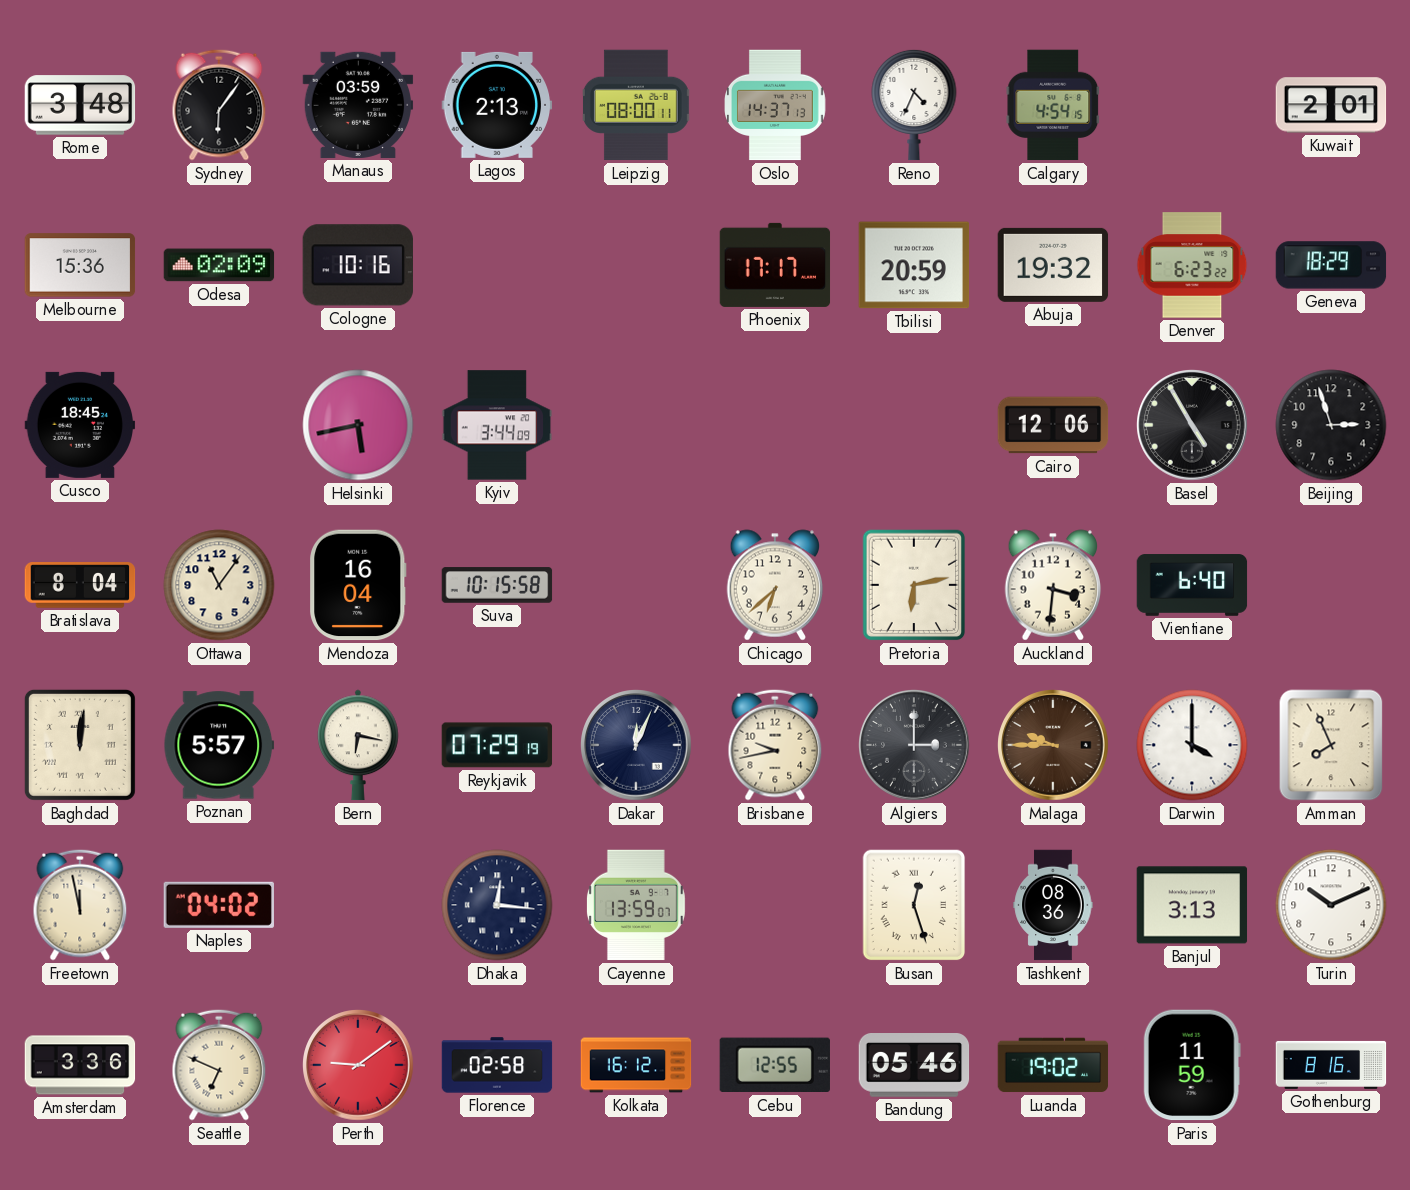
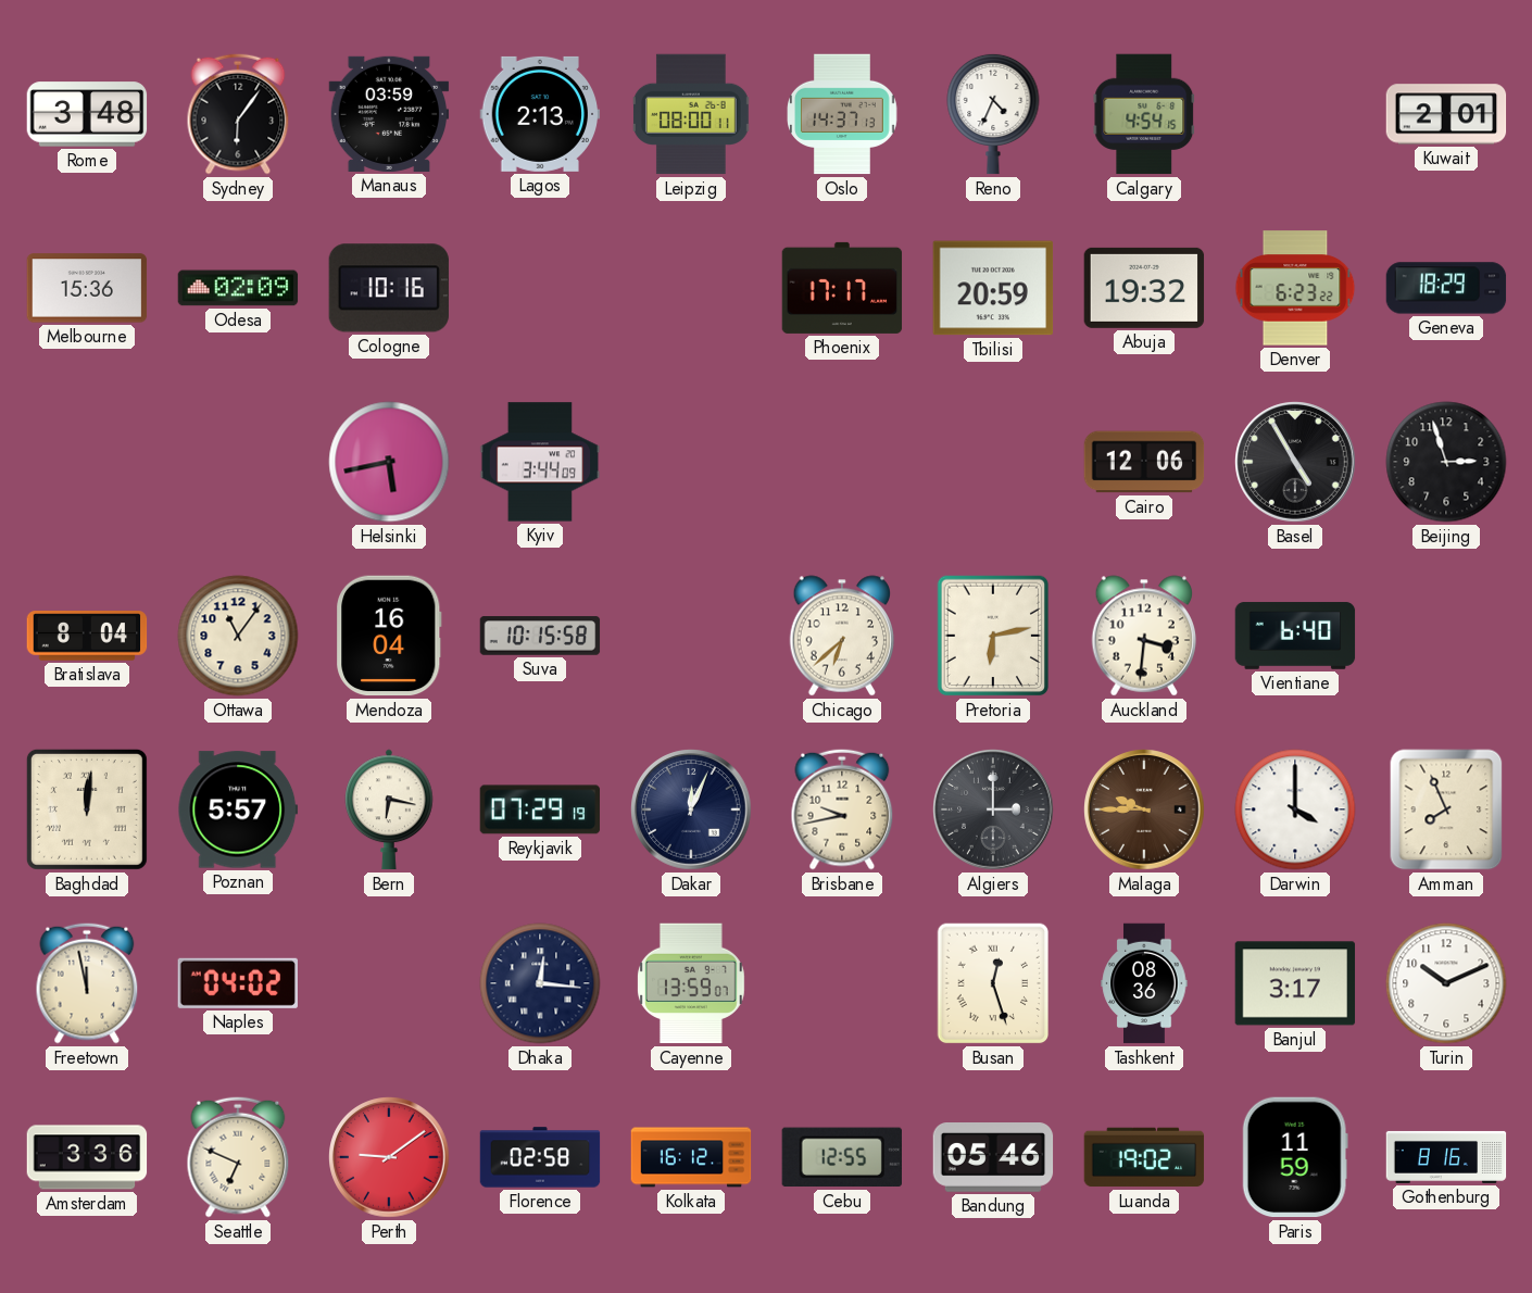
Cusco: 18:45 -> none (80, 425)
Banjul: 3:13 -> 3:17 (1295, 983)
